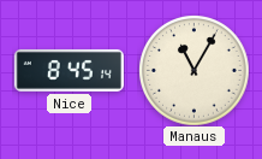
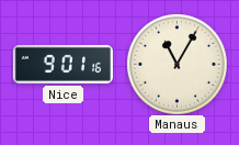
Nice: 8:45 -> 9:01 (62, 64)
